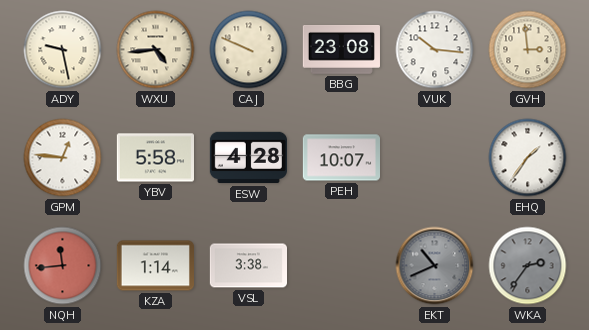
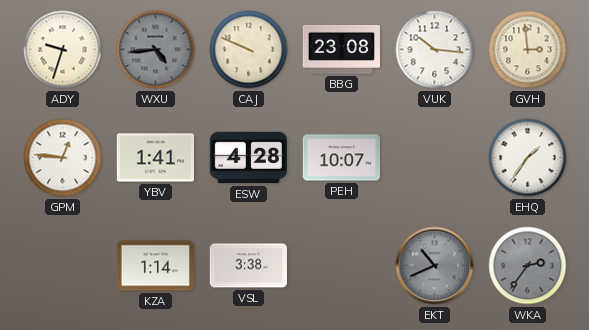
ADY: 9:28 -> 9:33 (63, 50)
WXU dial: cream -> grey (156, 50)
YBV: 5:58 -> 1:41 (155, 158)
NQH: 11:44 -> none (63, 266)
